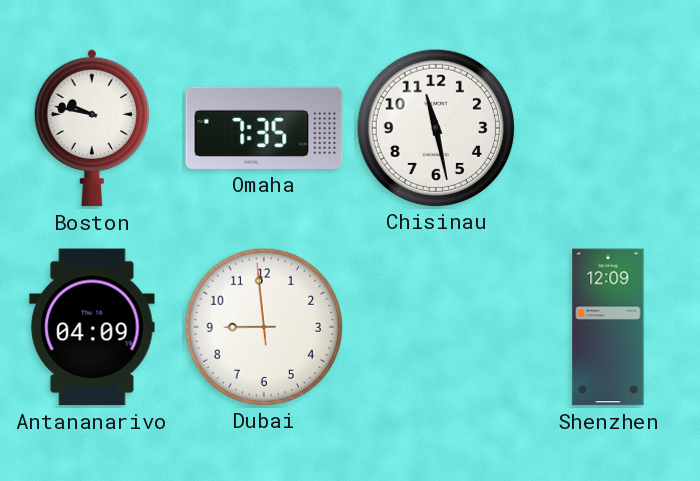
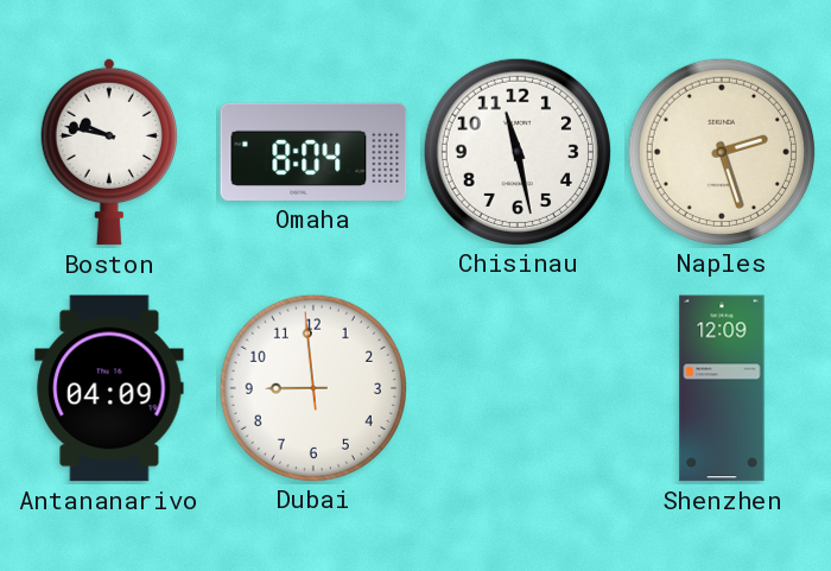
Omaha: 7:35 -> 8:04 (313, 152)
Naples: none -> 2:27 (721, 151)
